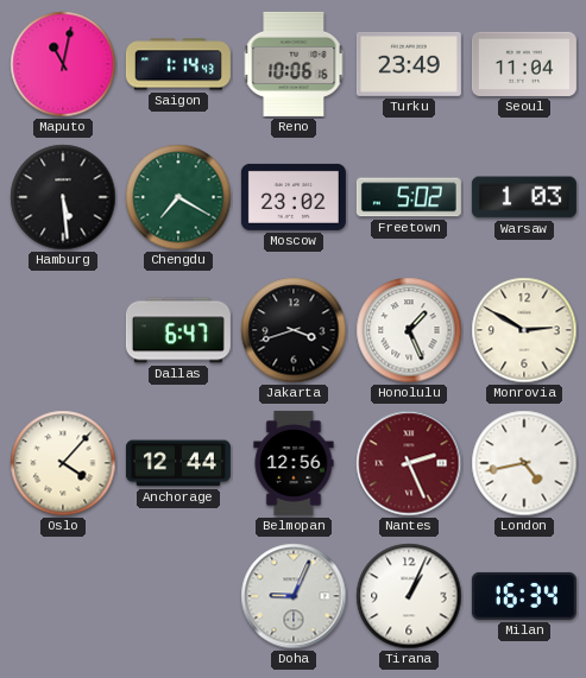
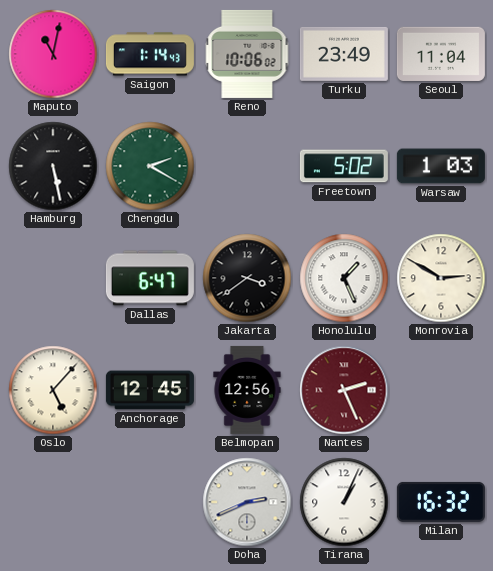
Reno: 10:06:16 -> 10:06:02 (247, 54)
Hamburg: 5:29 -> 5:28 (53, 166)
Chengdu: 7:20 -> 2:20 (150, 166)
Moscow: 23:02 -> none (294, 197)
Jakarta: 3:42 -> 3:39 (247, 278)
Oslo: 4:07 -> 5:07 (53, 390)
Anchorage: 12:44 -> 12:45 (150, 390)
London: 4:43 -> none (524, 463)
Doha: 9:04 -> 2:41 (247, 502)
Milan: 16:34 -> 16:32 (441, 502)
